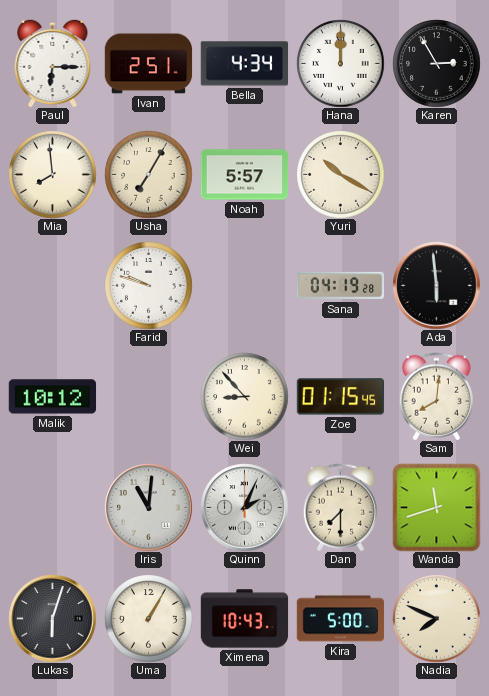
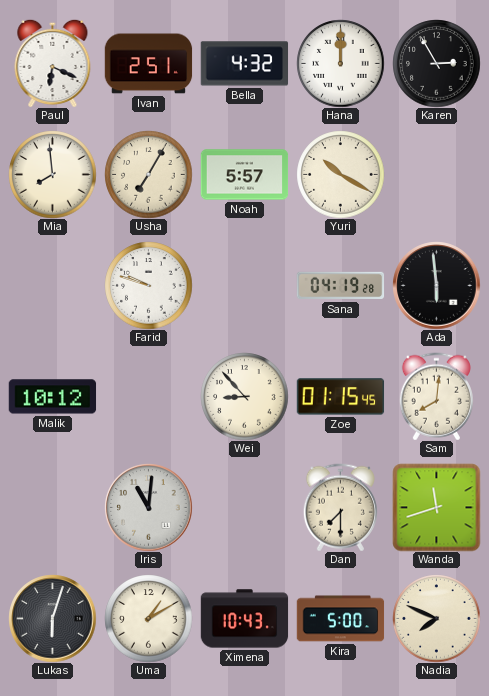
Paul: 6:15 -> 6:19 (53, 63)
Bella: 4:34 -> 4:32 (244, 64)
Quinn: 2:04 -> none (244, 507)
Uma: 1:05 -> 1:10 (148, 618)
